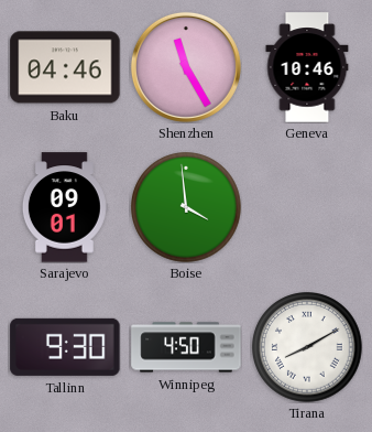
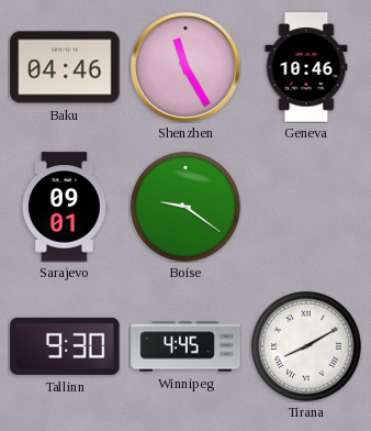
Boise: 3:59 -> 9:21 (185, 207)
Winnipeg: 4:50 -> 4:45 (185, 346)
